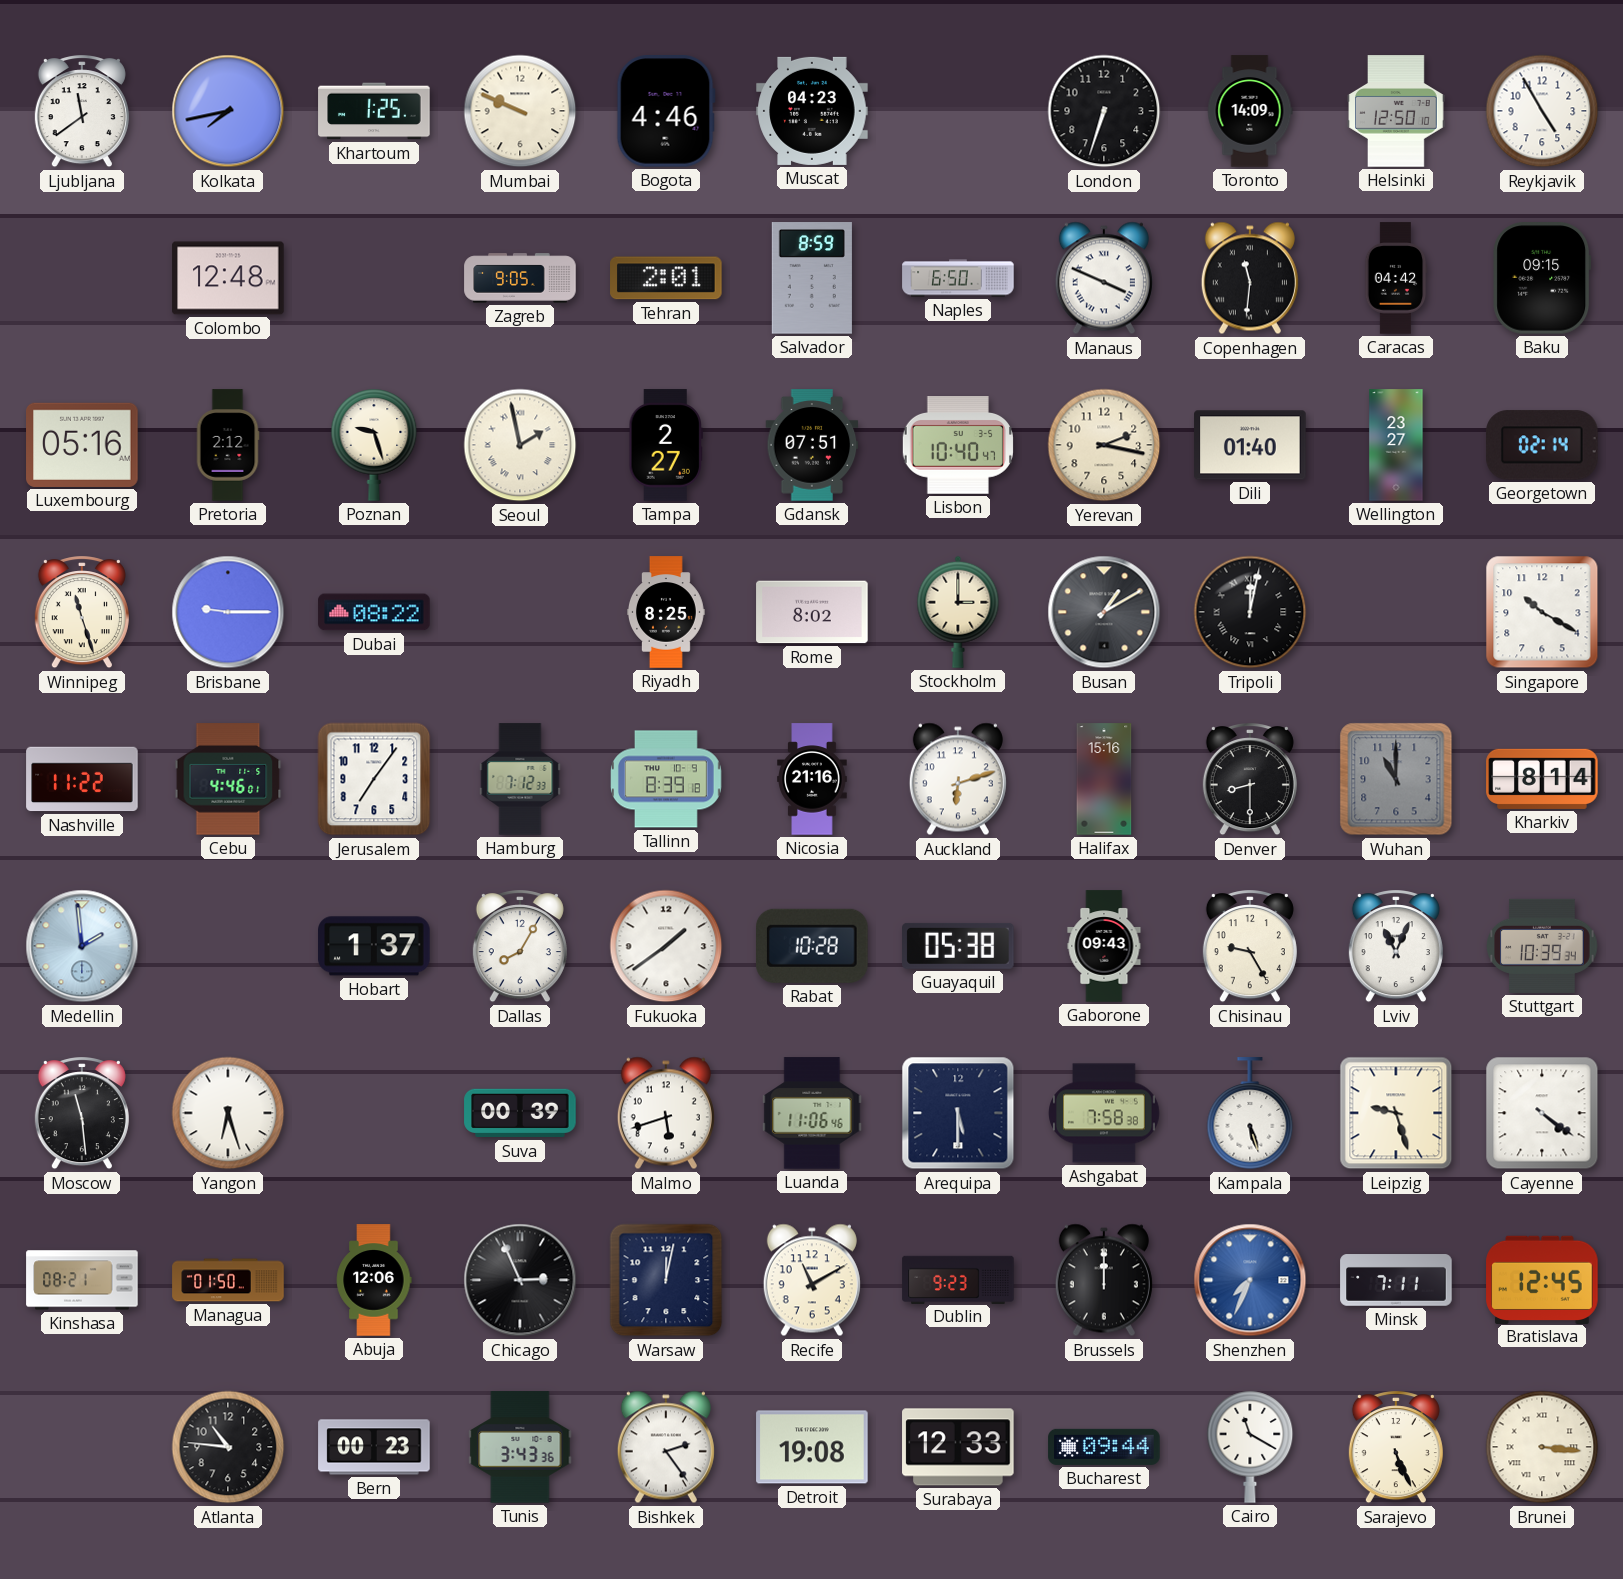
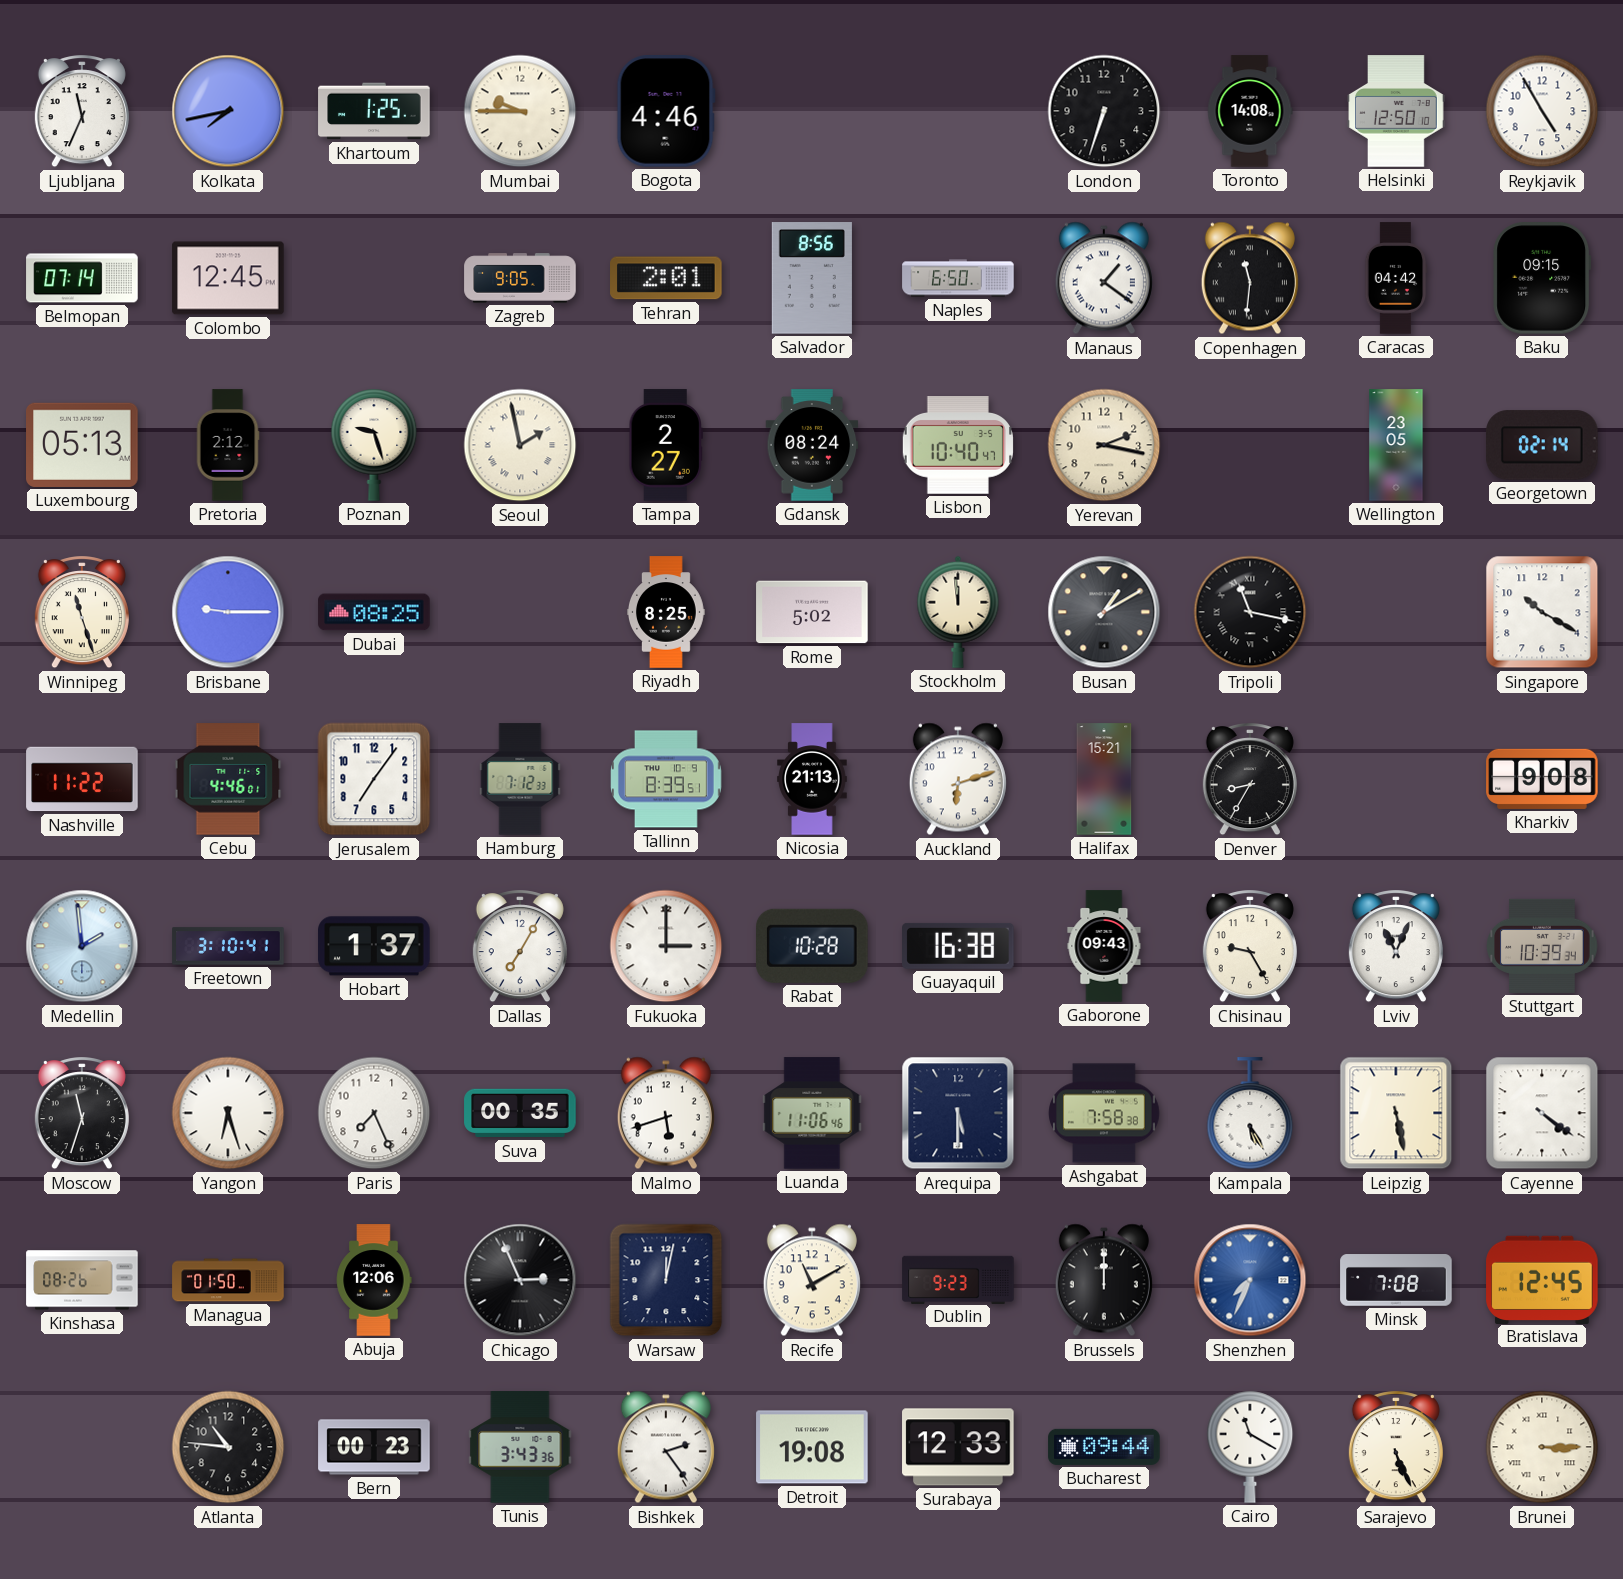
Ljubljana: 11:39 -> 11:34 (82, 112)
Mumbai: 9:49 -> 9:45 (520, 111)
Muscat: 04:23 -> none (812, 111)
Toronto: 14:09 -> 14:08 (1250, 111)
Belmopan: none -> 07:14 (82, 278)
Colombo: 12:48 -> 12:45 (228, 278)
Salvador: 8:59 -> 8:56 (812, 278)
Manaus: 3:49 -> 1:21 (1104, 278)
Luxembourg: 05:16 -> 05:13 (82, 445)
Gdansk: 07:51 -> 08:24 (812, 445)
Dili: 01:40 -> none (1250, 445)
Wellington: 23:27 -> 23:05 (1396, 445)
Dubai: 08:22 -> 08:25 (374, 612)
Rome: 8:02 -> 5:02 (812, 612)
Stockholm: 3:00 -> 11:59 (958, 612)
Tripoli: 12:02 -> 11:17 (1250, 612)
Tallinn: 8:39:18 -> 8:39:51 (667, 779)
Nicosia: 21:16 -> 21:13 (812, 779)
Halifax: 15:16 -> 15:21 (1104, 779)
Denver: 8:30 -> 8:35 (1250, 780)
Wuhan: 11:00 -> none (1396, 779)
Kharkiv: 8:14 -> 9:08 (1542, 779)
Freetown: none -> 3:10 (228, 946)
Dallas: 8:05 -> 7:05 (520, 947)
Fukuoka: 1:39 -> 3:00 (666, 946)
Guayaquil: 05:38 -> 16:38 (958, 946)
Moscow: 11:29 -> 11:33 (82, 1114)
Paris: none -> 7:26 (374, 1113)
Suva: 00:39 -> 00:35 (520, 1113)
Kampala: 5:27 -> 5:25 (1250, 1114)
Leipzig: 9:27 -> 5:28 (1396, 1113)
Kinshasa: 08:21 -> 08:26 (82, 1280)
Minsk: 7:11 -> 7:08 (1396, 1280)
Brunei: 3:16 -> 3:15 (1542, 1447)
